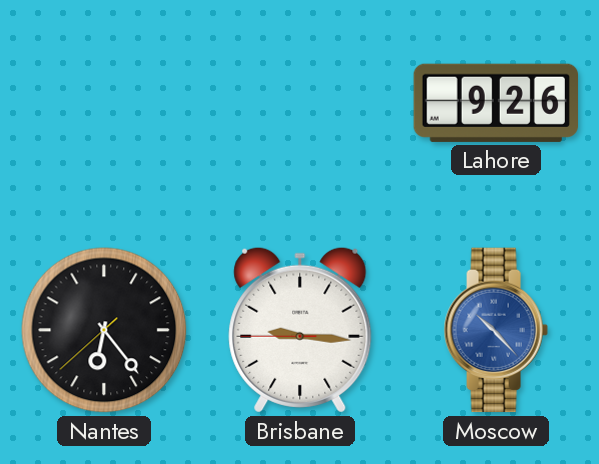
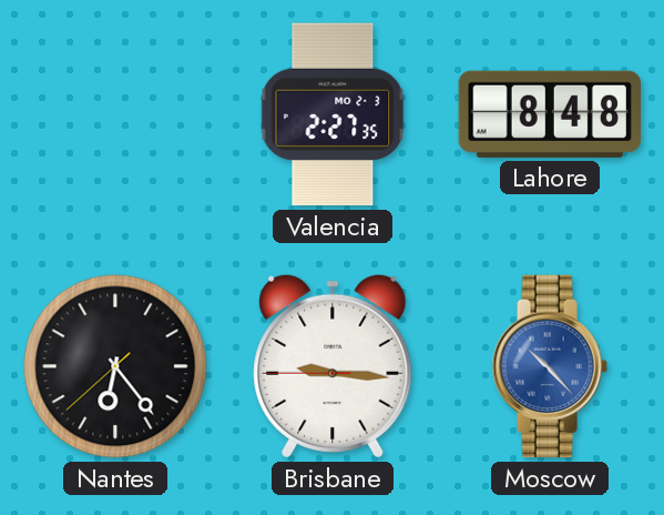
Valencia: none -> 2:27 (333, 114)
Lahore: 9:26 -> 8:48 (549, 114)
